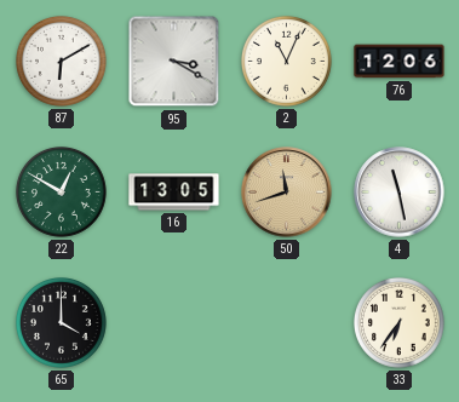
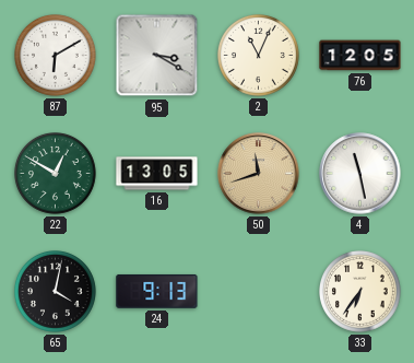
76: 12:06 -> 12:05 (360, 56)
65: 4:00 -> 4:02 (56, 292)
24: none -> 9:13 (157, 292)
